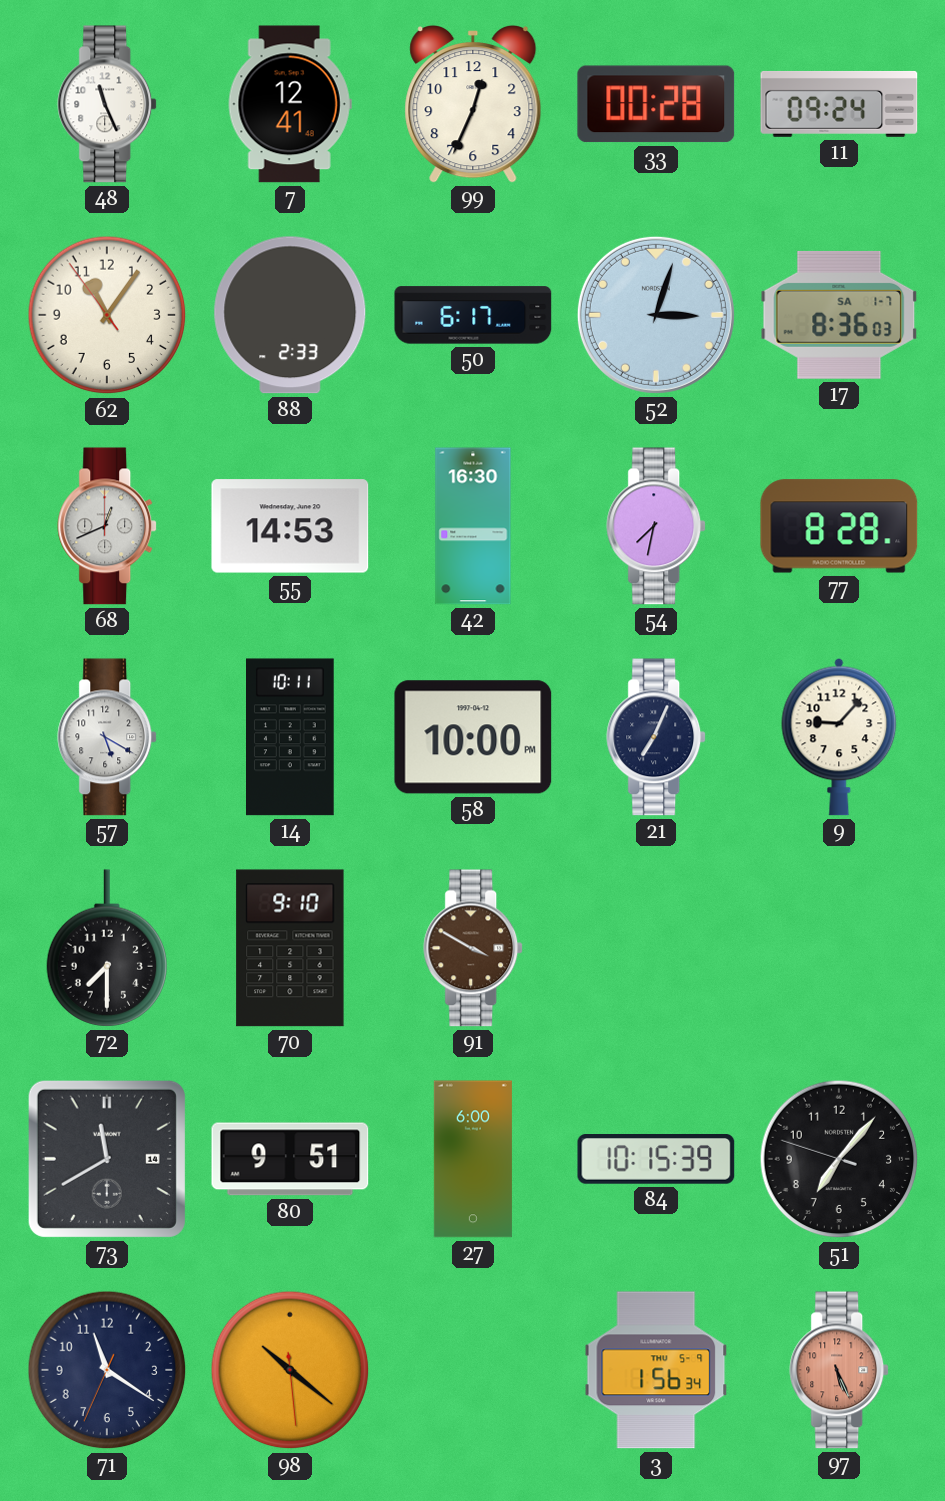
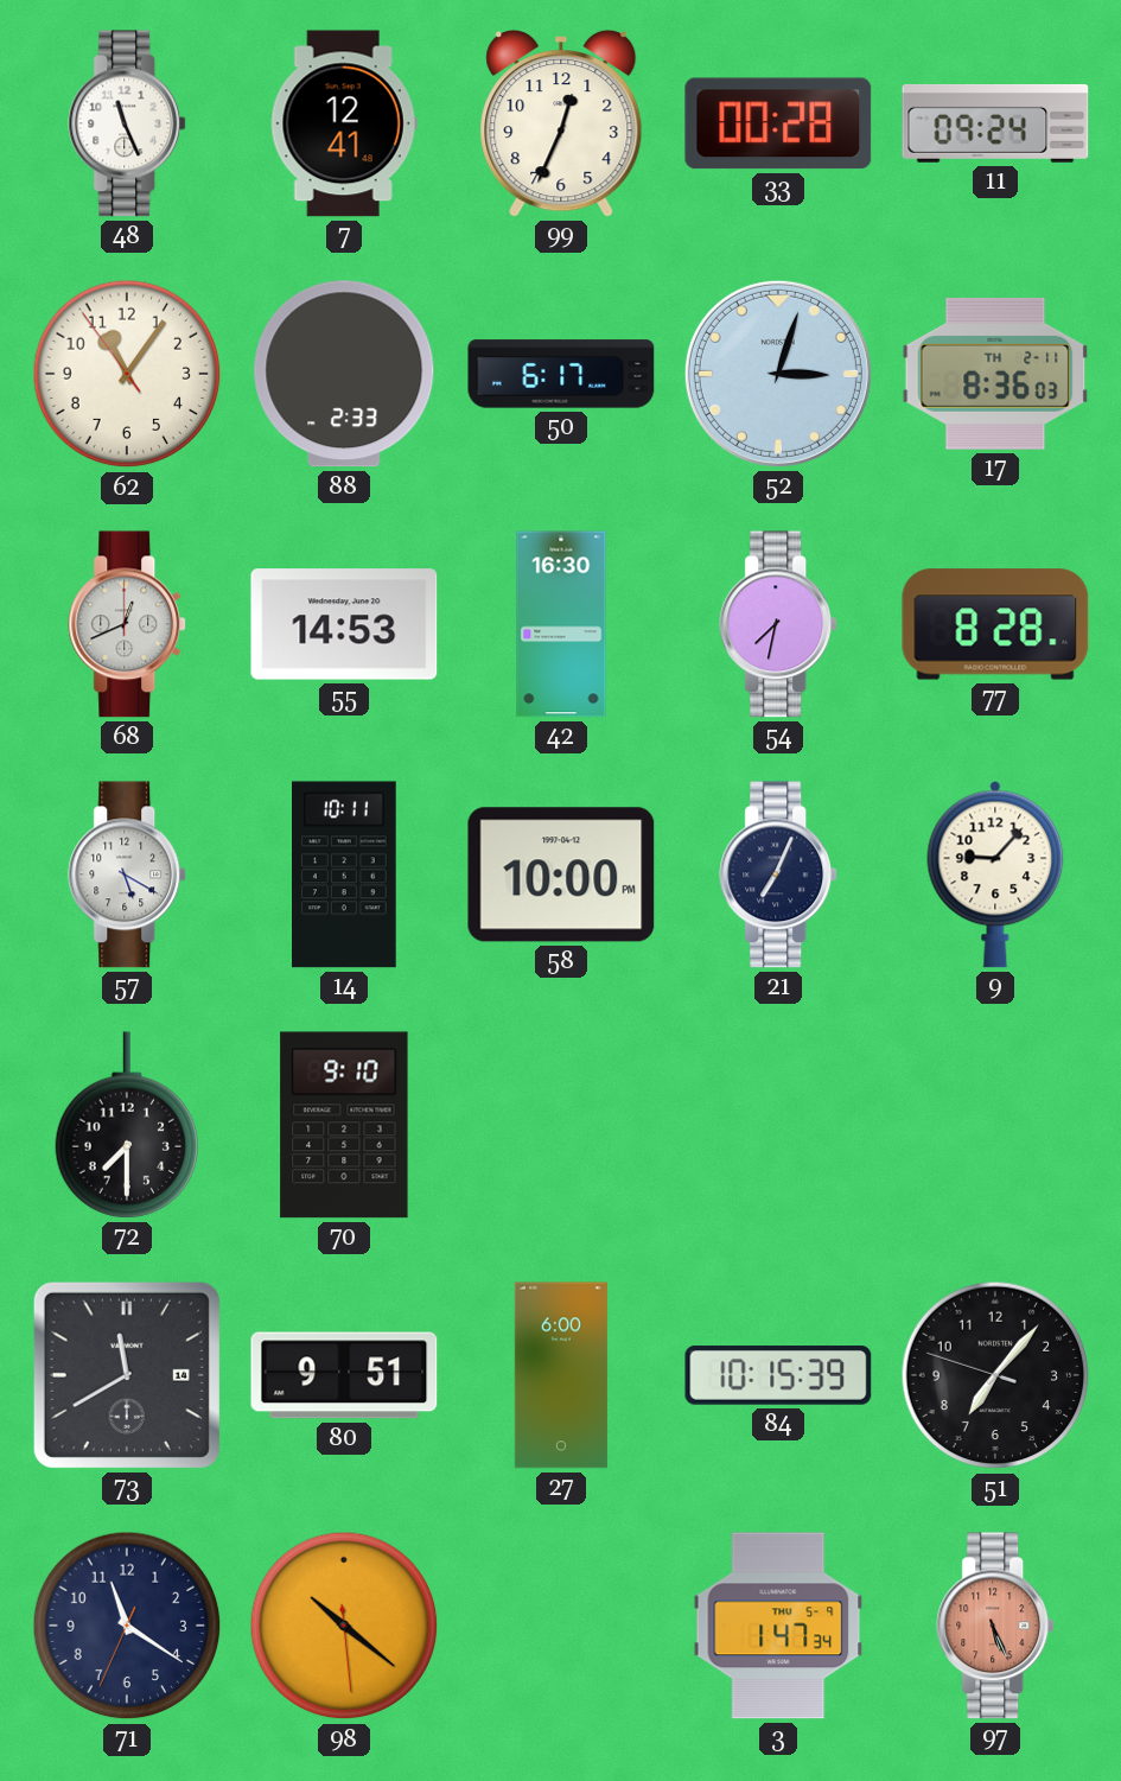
17 date: SA 1-7 -> TH 2-11 (995, 374)
91: 3:50 -> none (474, 948)
3: 1:56 -> 1:47 (778, 1626)
